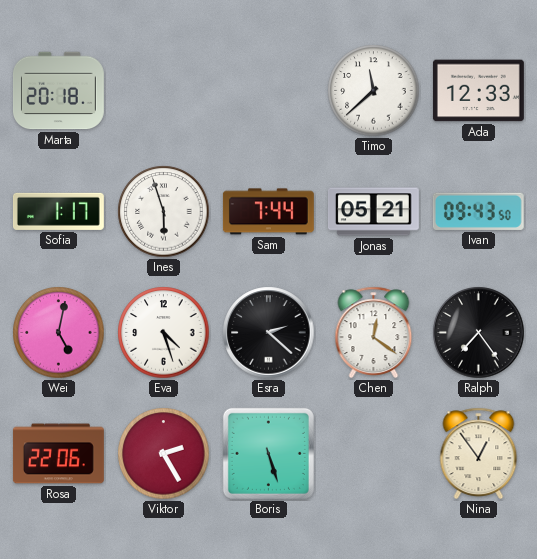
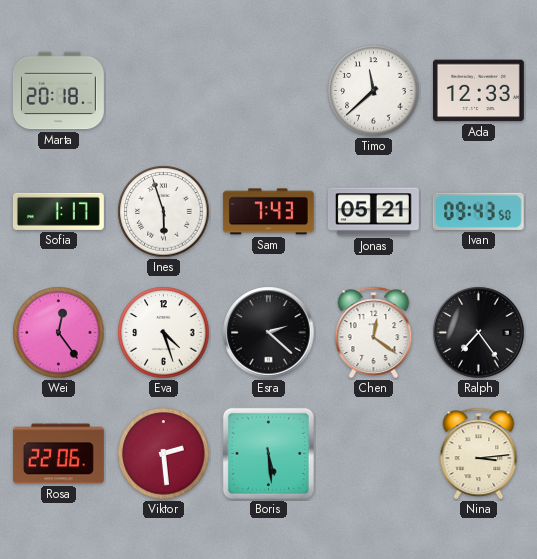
Sam: 7:44 -> 7:43 (268, 212)
Wei: 5:02 -> 12:24 (59, 333)
Viktor: 2:25 -> 2:29 (164, 454)
Boris: 5:27 -> 5:29 (268, 453)
Nina: 12:54 -> 3:14 (479, 454)
